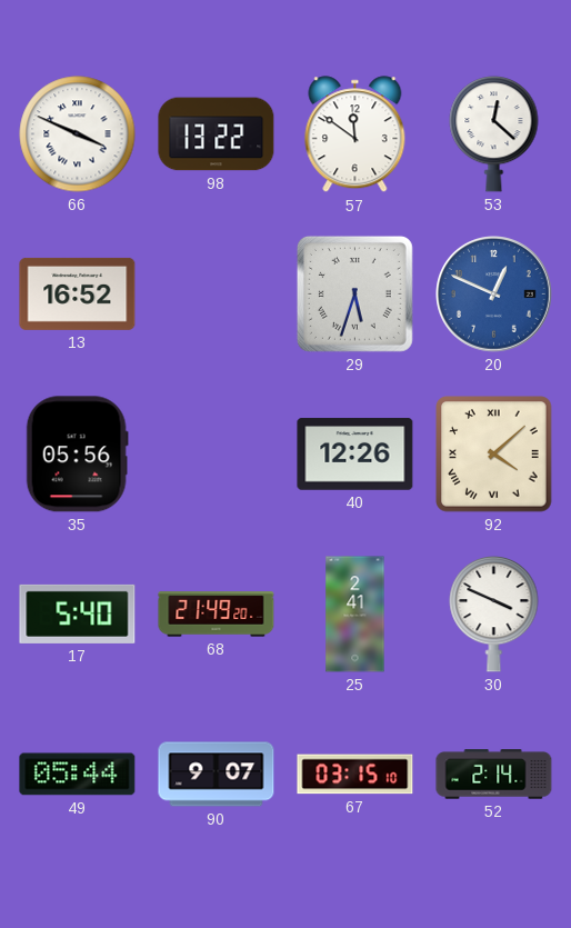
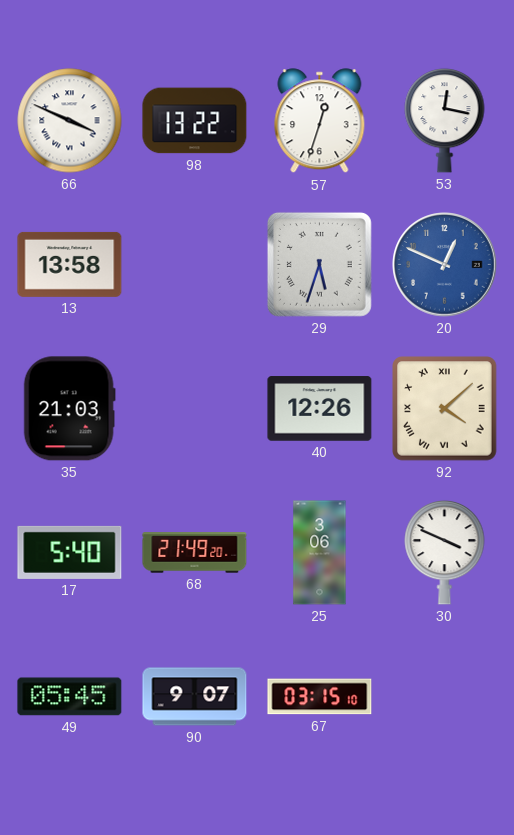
57: 11:51 -> 12:33 (320, 121)
53: 12:22 -> 12:17 (445, 120)
13: 16:52 -> 13:58 (70, 264)
35: 05:56 -> 21:03 (69, 409)
25: 2:41 -> 3:06 (320, 553)
49: 05:44 -> 05:45 (70, 697)
52: 2:14 -> none (494, 775)
